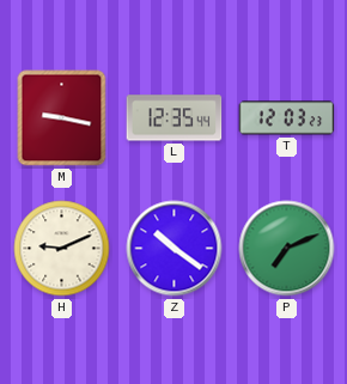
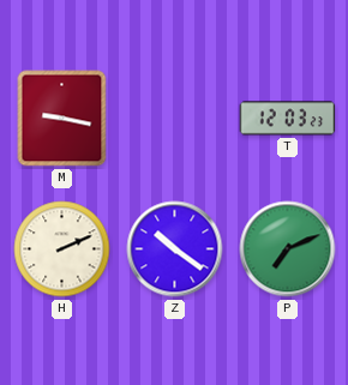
L: 12:35 -> none (175, 118)
H: 9:11 -> 2:11 (62, 249)
